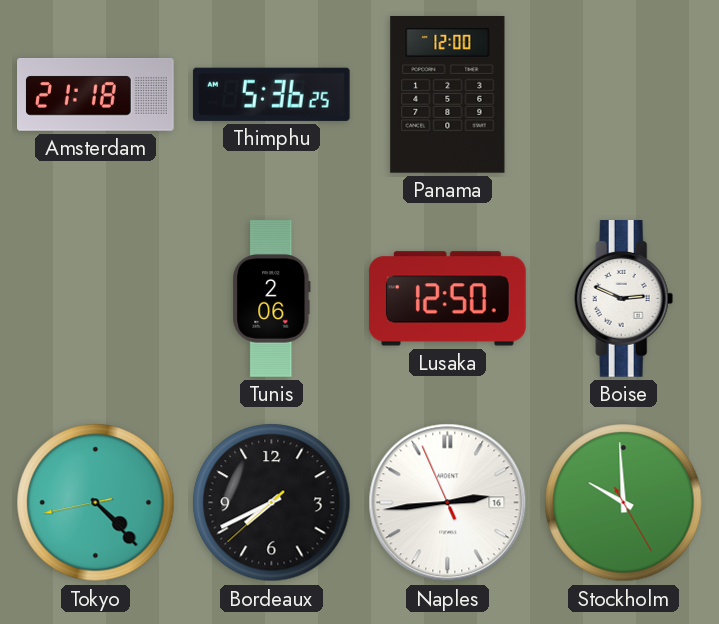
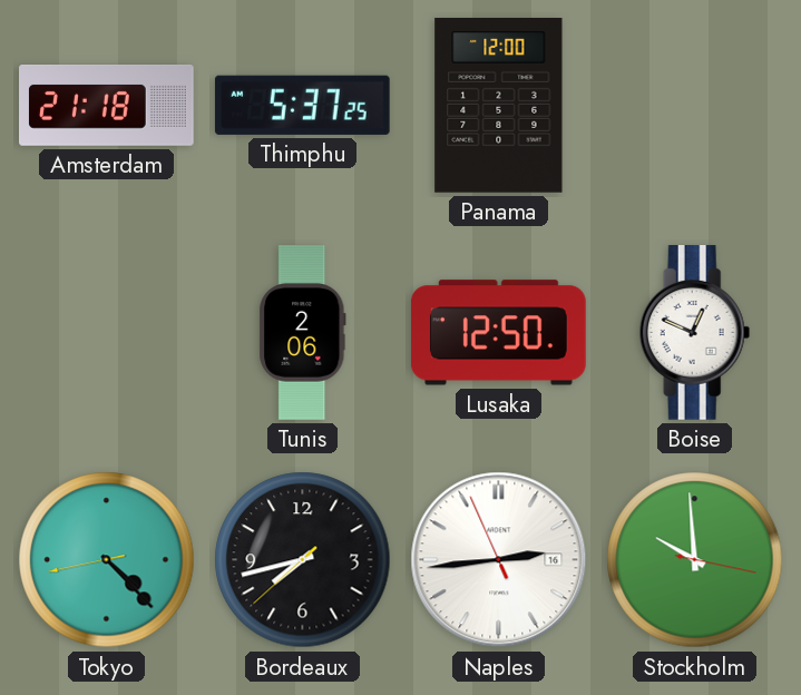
Thimphu: 5:36 -> 5:37 (302, 105)
Boise: 2:49 -> 12:49 (695, 333)
Bordeaux: 7:40 -> 7:42 (303, 560)
Stockholm: 9:59:25 -> 9:59:17 (695, 560)
